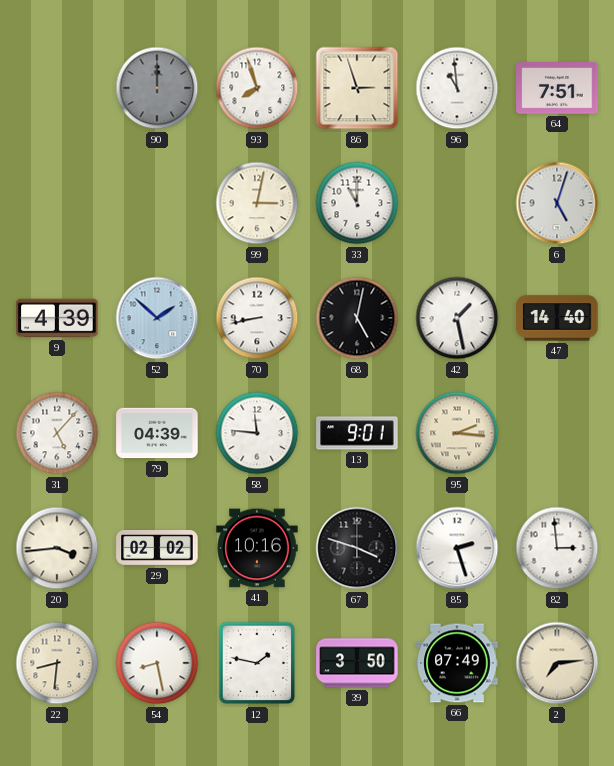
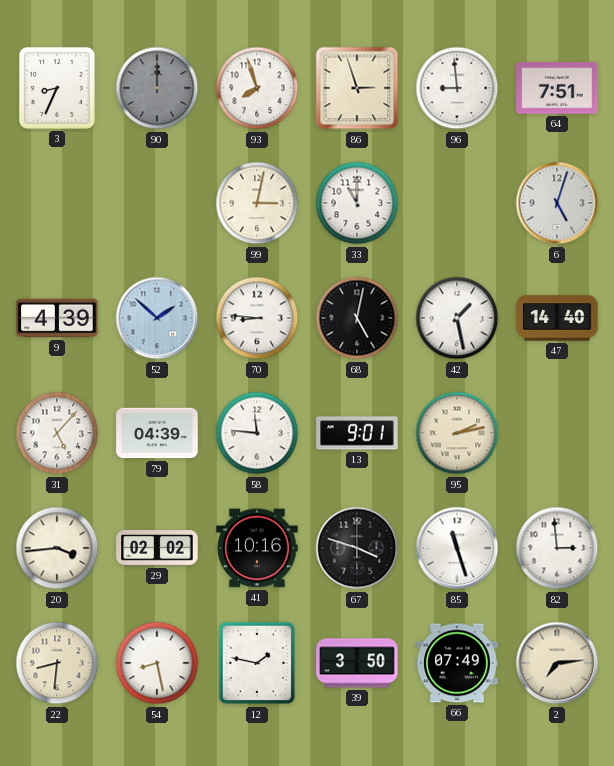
3: none -> 8:34 (57, 88)
96: 10:59 -> 8:59 (457, 88)
70: 8:43 -> 8:46 (257, 318)
95: 2:16 -> 2:13 (457, 433)
85: 2:27 -> 11:27 (457, 548)
